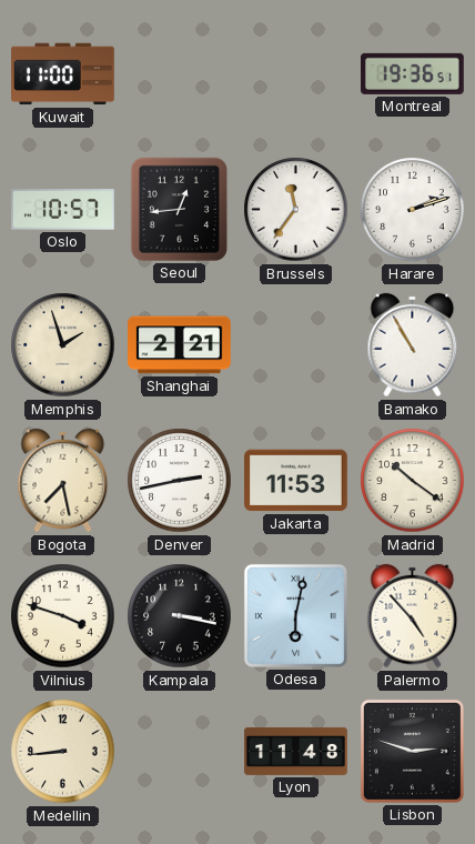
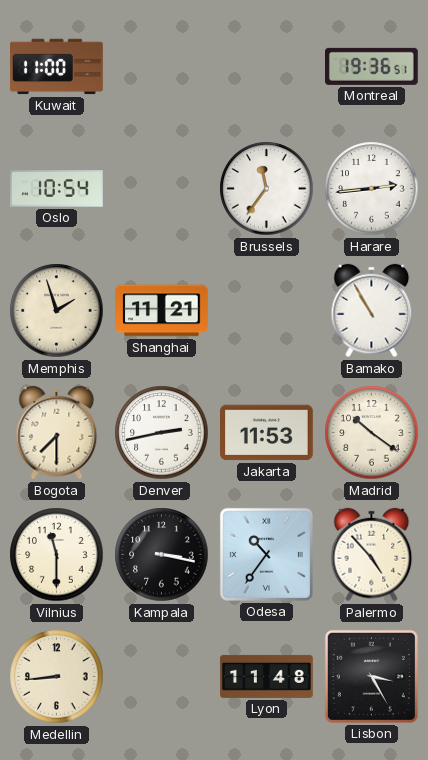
Oslo: 10:57 -> 10:54 (57, 189)
Seoul: 12:44 -> none (179, 209)
Harare: 2:12 -> 2:44 (372, 189)
Shanghai: 2:21 -> 11:21 (162, 311)
Bogota: 7:28 -> 7:30 (57, 433)
Vilnius: 3:48 -> 11:30 (57, 555)
Odesa: 6:02 -> 10:36 (266, 554)
Lisbon: 2:48 -> 3:25 (371, 676)
